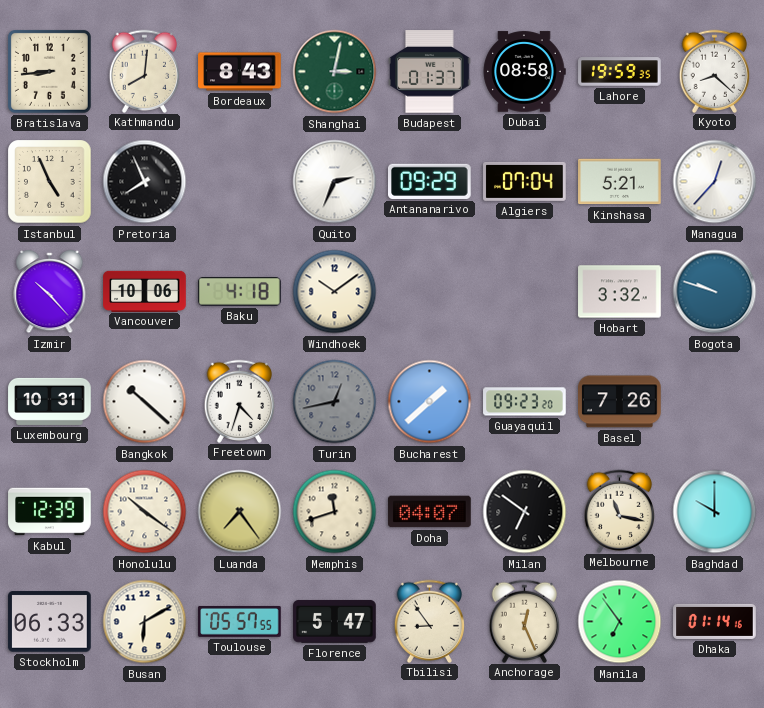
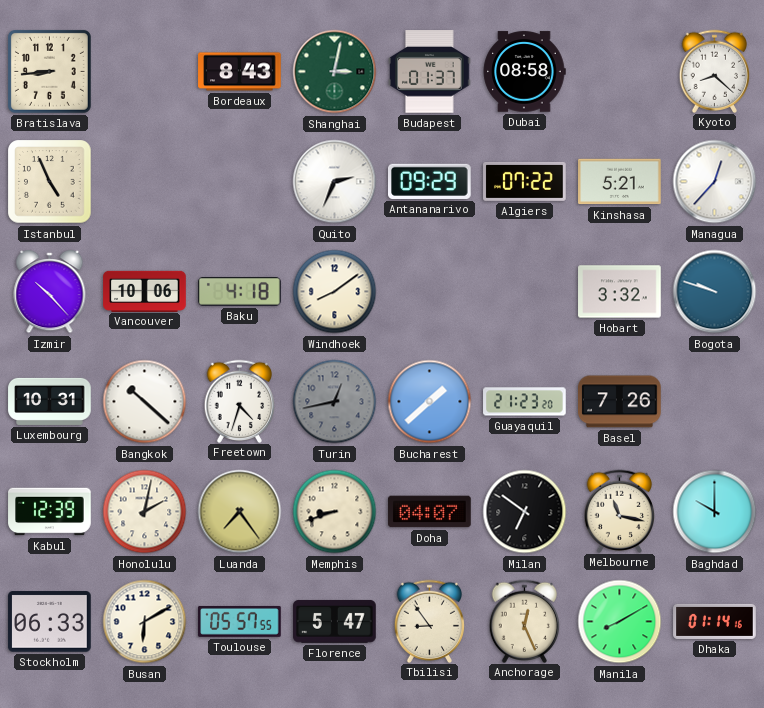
Kathmandu: 8:01 -> none (145, 71)
Lahore: 19:59 -> none (620, 72)
Pretoria: 7:56 -> none (145, 182)
Algiers: 07:04 -> 07:22 (525, 181)
Windhoek: 10:09 -> 8:09 (335, 292)
Guayaquil: 09:23 -> 21:23 (525, 402)
Honolulu: 10:21 -> 2:02 (145, 512)
Memphis: 11:42 -> 8:42 (335, 512)
Manila: 6:54 -> 8:10 (620, 622)
